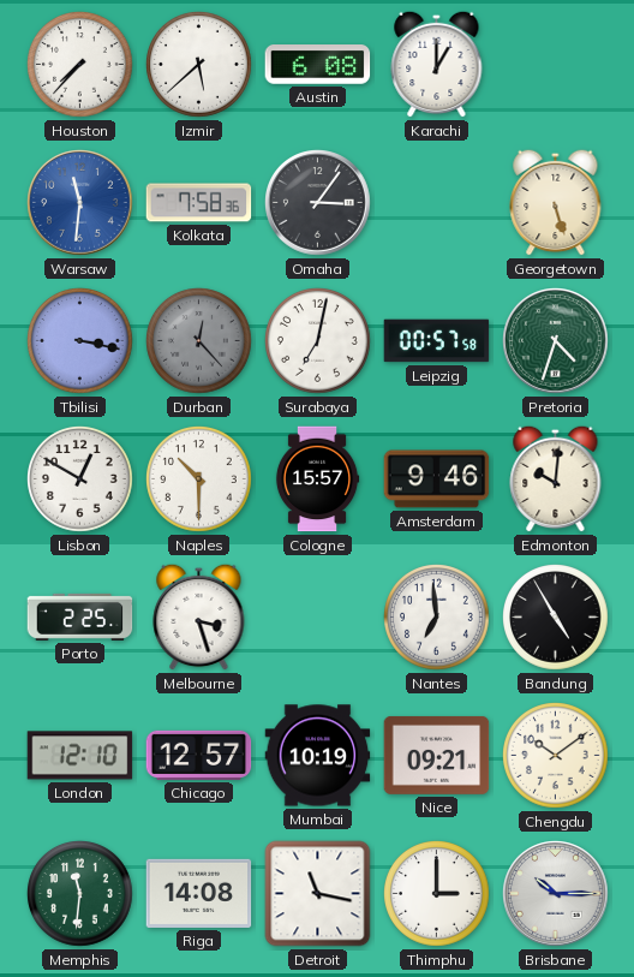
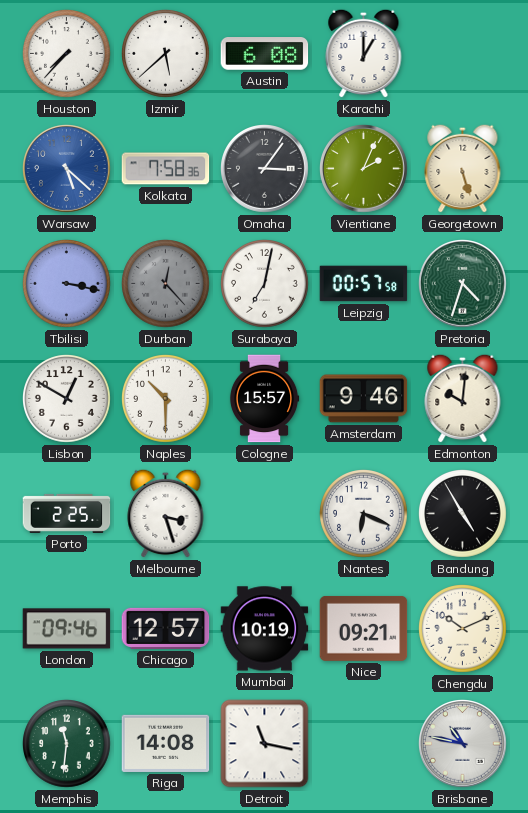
Warsaw: 11:31 -> 5:22 (67, 169)
Vientiane: none -> 2:04 (364, 169)
Nantes: 6:59 -> 6:19 (364, 514)
London: 12:10 -> 09:46 (67, 629)
Chengdu: 10:09 -> 10:11 (463, 629)
Thimphu: 3:00 -> none (437, 894)
Brisbane: 10:15 -> 10:47 (463, 744)
